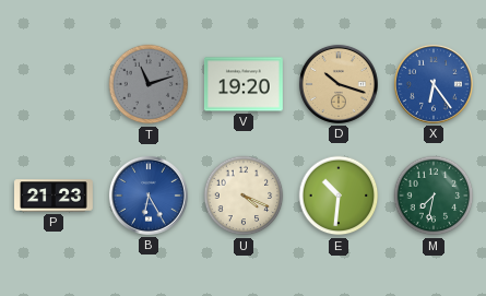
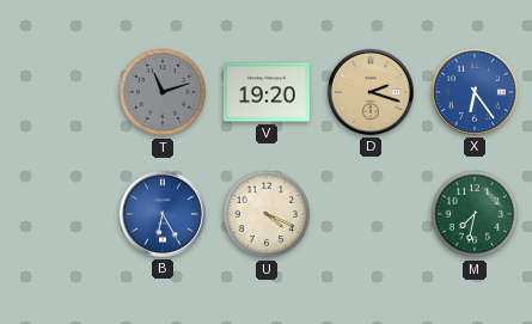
D: 10:18 -> 2:18 (371, 92)
P: 21:23 -> none (55, 196)
E: 10:31 -> none (339, 196)
